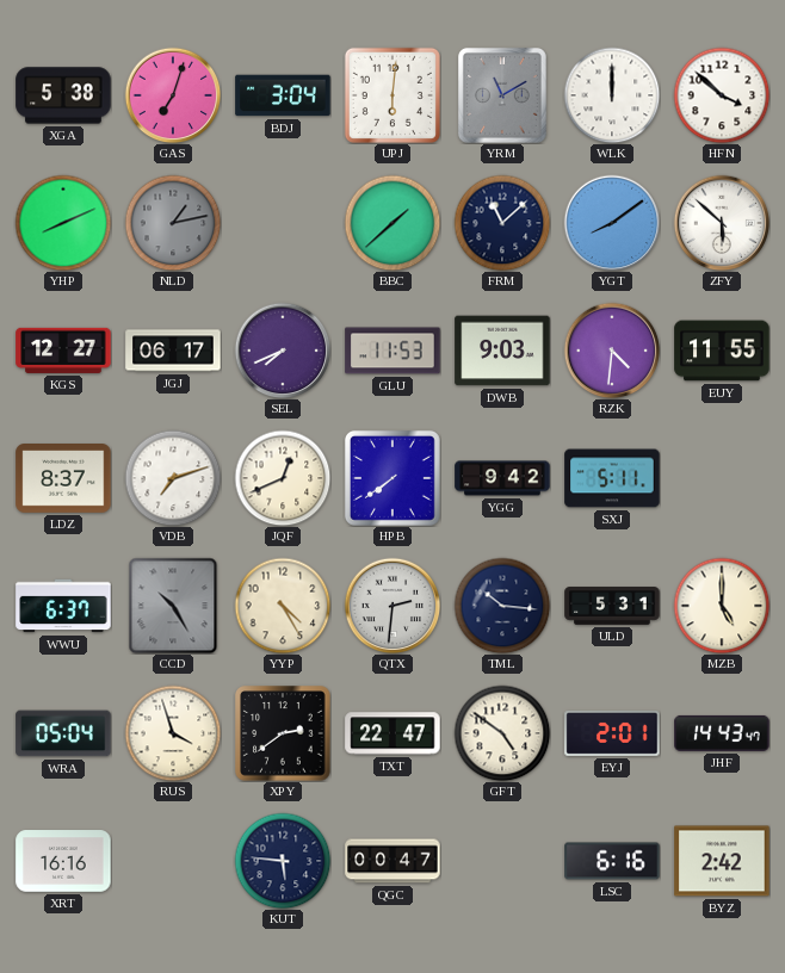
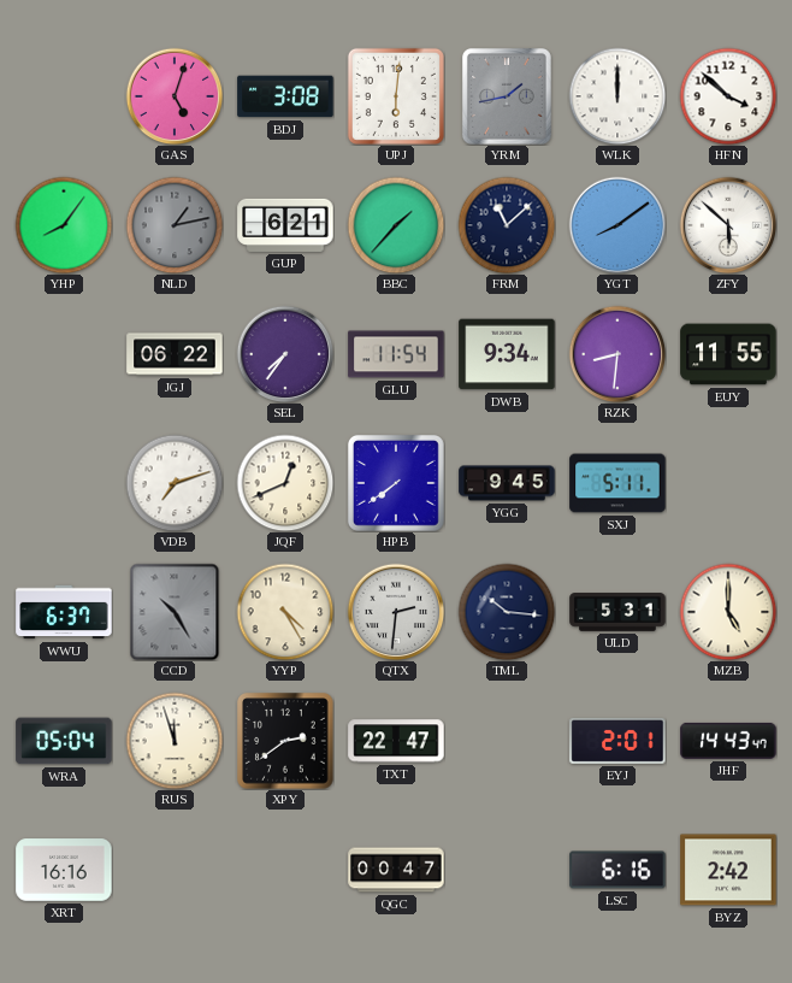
XGA: 5:38 -> none (63, 95)
GAS: 7:03 -> 5:03 (175, 96)
BDJ: 3:04 -> 3:08 (285, 96)
YRM: 11:10 -> 1:43 (507, 96)
YHP: 8:11 -> 8:06 (64, 225)
GUP: none -> 6:21 (285, 225)
BBC: 1:38 -> 1:37 (396, 225)
KGS: 12:27 -> none (63, 351)
JGJ: 06:17 -> 06:22 (175, 354)
SEL: 7:41 -> 7:36 (285, 354)
GLU: 11:53 -> 11:54 (396, 354)
DWB: 9:03 -> 9:34 (507, 354)
RZK: 4:31 -> 8:31 (617, 354)
LDZ: 8:37 -> none (63, 479)
YGG: 9:42 -> 9:45 (507, 483)
RUS: 3:57 -> 11:57 (175, 741)
GFT: 4:51 -> none (502, 733)
KUT: 5:46 -> none (283, 861)
